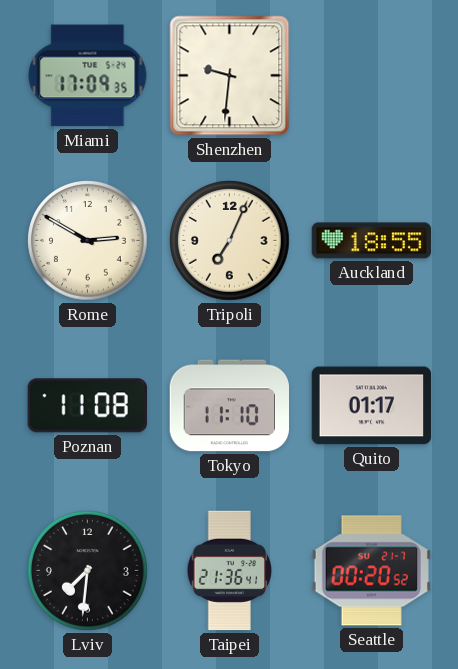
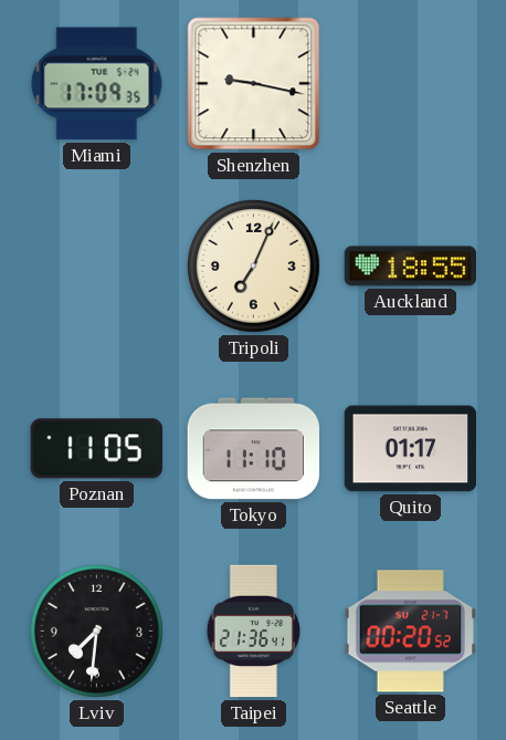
Shenzhen: 9:31 -> 9:17 (254, 84)
Rome: 2:50 -> none (88, 241)
Poznan: 11:08 -> 11:05 (96, 449)
